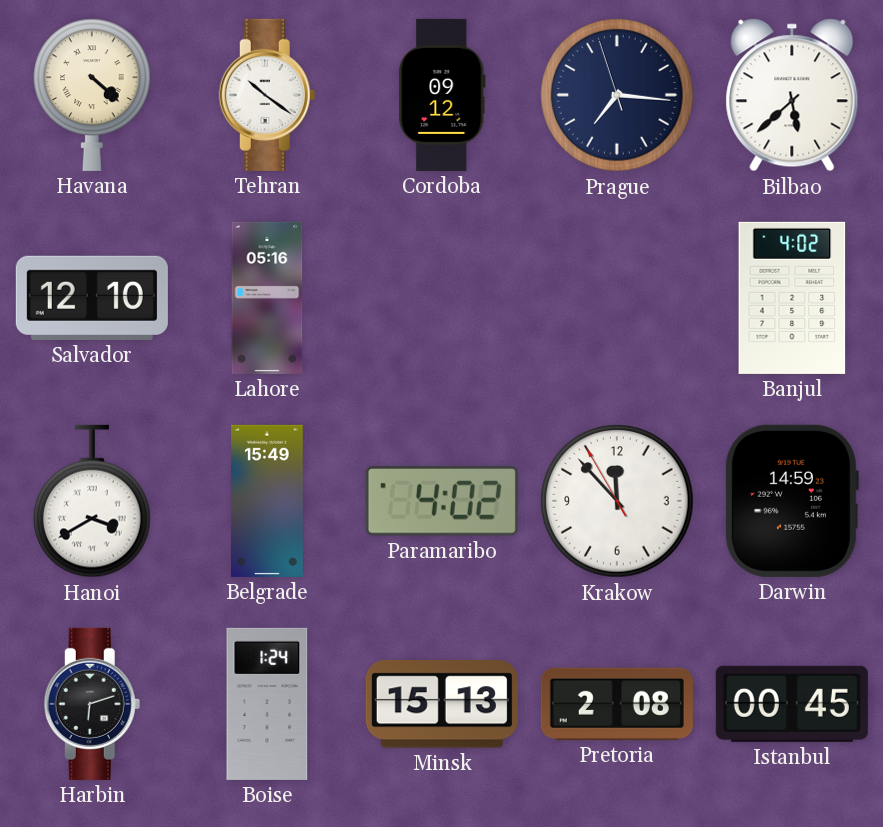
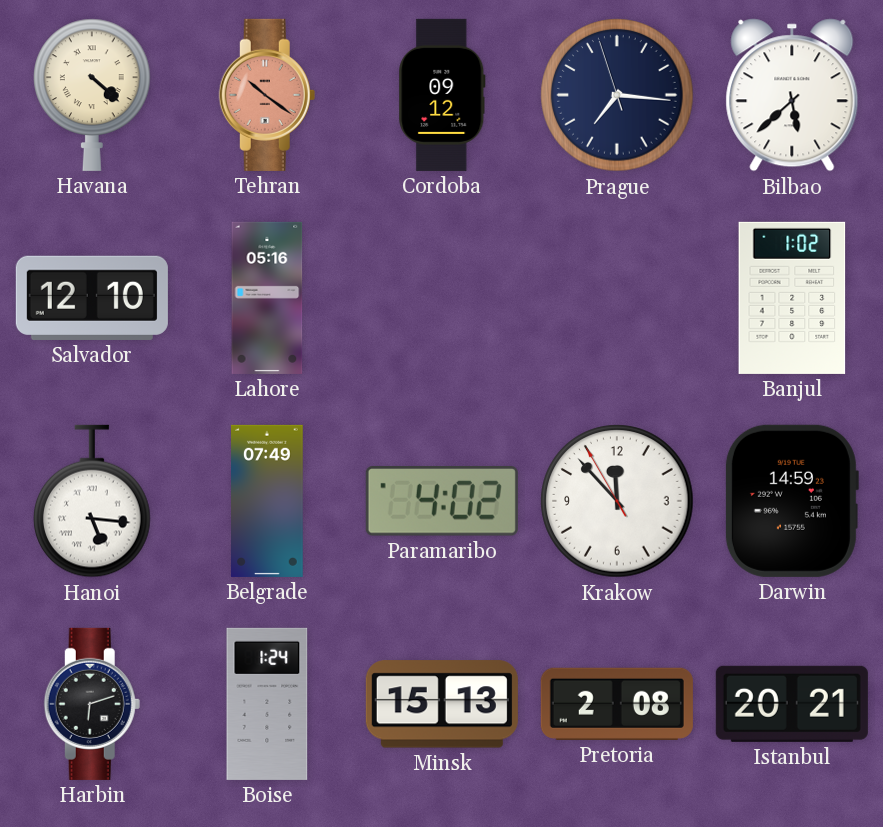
Tehran dial: white -> salmon (267, 95)
Banjul: 4:02 -> 1:02 (792, 298)
Hanoi: 3:40 -> 5:16 (93, 501)
Belgrade: 15:49 -> 07:49 (268, 501)
Istanbul: 00:45 -> 20:21 (792, 704)
